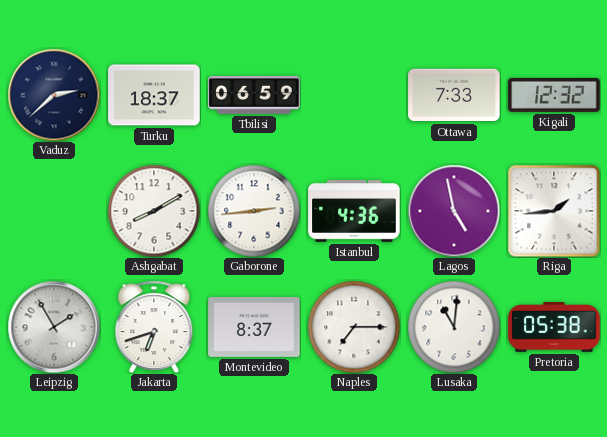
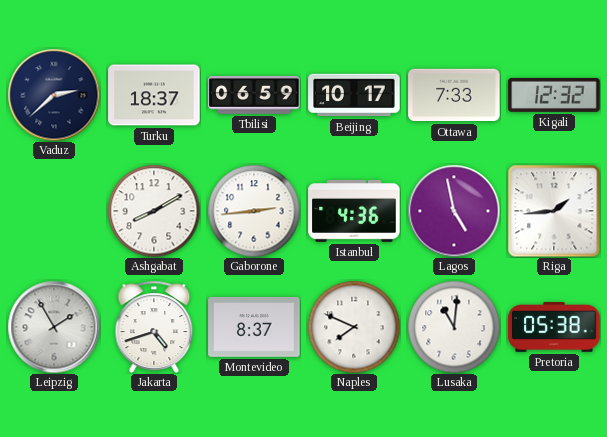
Beijing: none -> 10:17 (354, 95)
Jakarta: 6:42 -> 4:42 (154, 327)
Naples: 7:15 -> 7:49 (354, 327)
